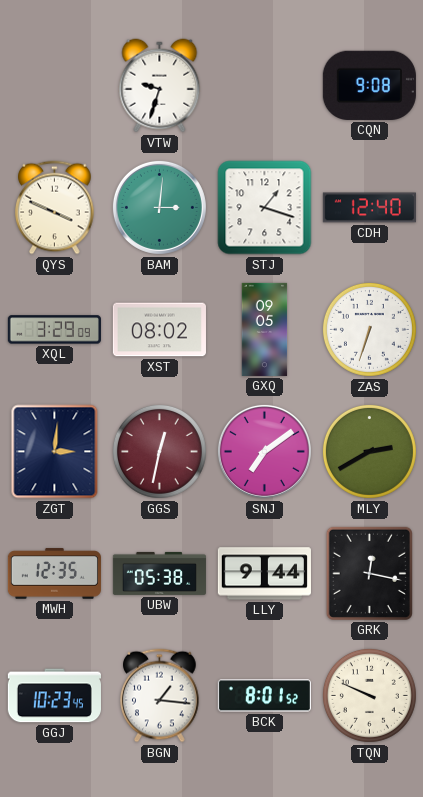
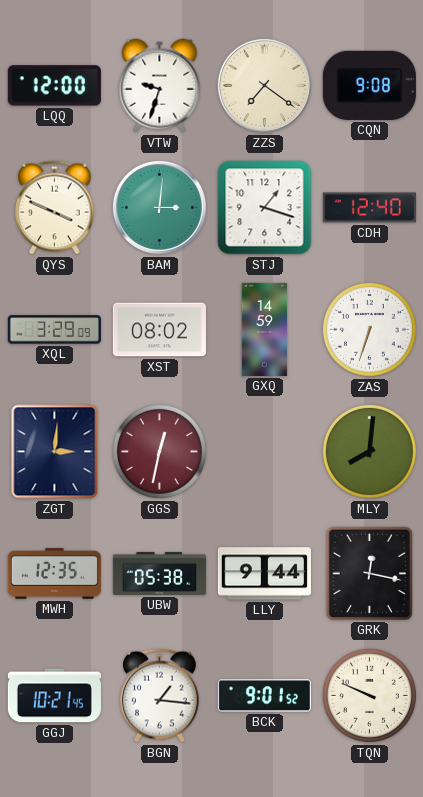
LQQ: none -> 12:00 (54, 86)
ZZS: none -> 7:21 (264, 85)
GXQ: 09:05 -> 14:59 (265, 329)
SNJ: 7:09 -> none (264, 451)
MLY: 2:40 -> 8:01 (369, 451)
GGJ: 10:23 -> 10:21 (54, 696)
BCK: 8:01 -> 9:01 (264, 696)
